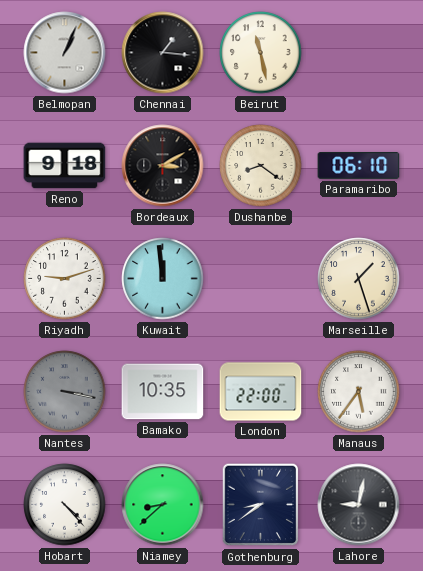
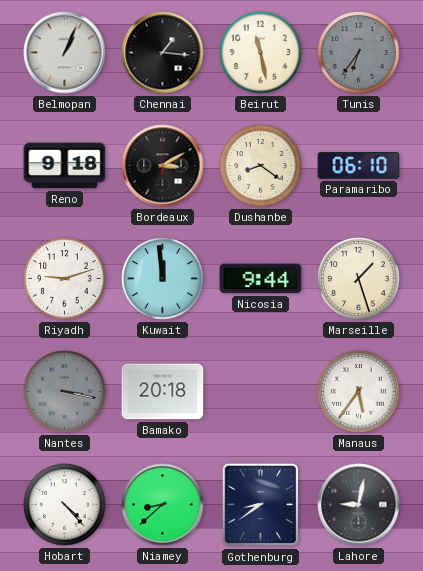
Tunis: none -> 6:36 (359, 53)
Nicosia: none -> 9:44 (261, 279)
Bamako: 10:35 -> 20:18 (163, 392)
London: 22:00 -> none (261, 392)
